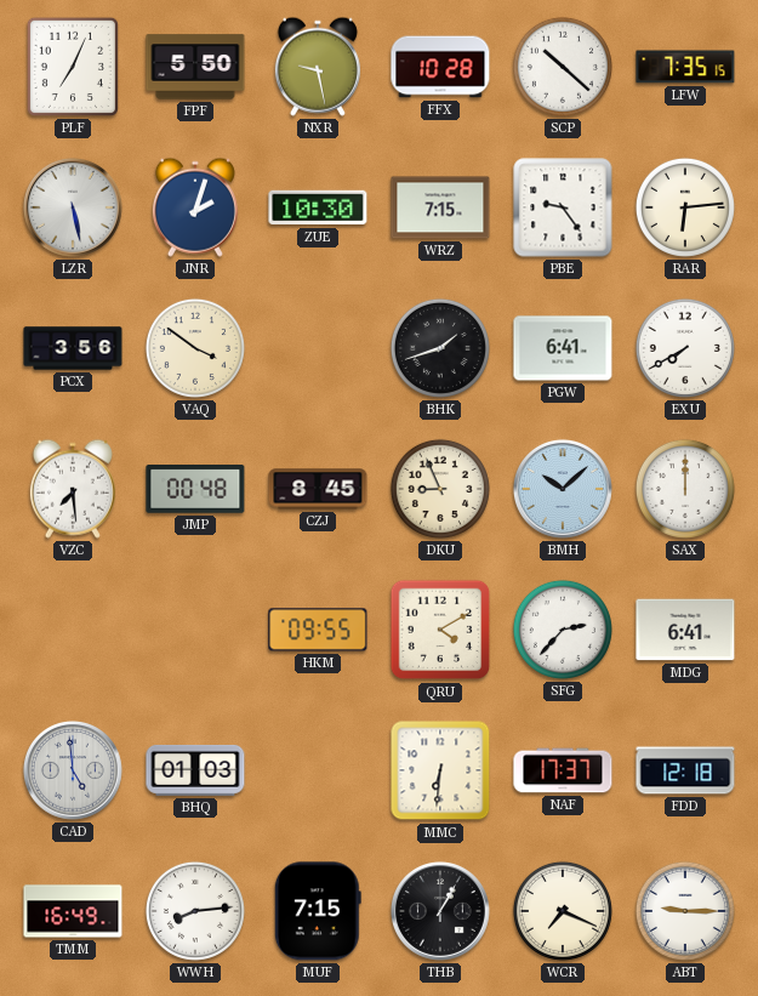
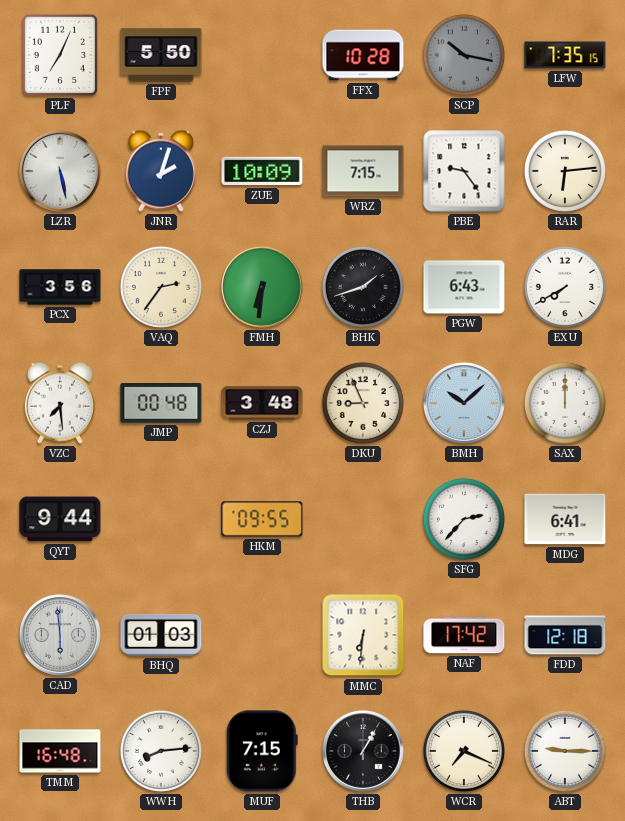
NXR: 9:28 -> none (318, 67)
SCP: 10:22 -> 10:17 (464, 55)
SCP dial: white -> grey (464, 55)
ZUE: 10:30 -> 10:09 (262, 171)
VAQ: 3:51 -> 2:36 (161, 287)
FMH: none -> 6:31 (262, 287)
PGW: 6:41 -> 6:43 (464, 287)
CZJ: 8:45 -> 3:48 (262, 403)
QYT: none -> 9:44 (60, 519)
QRU: 4:10 -> none (440, 630)
CAD: 4:59 -> 5:59 (60, 635)
NAF: 17:37 -> 17:42 (464, 635)
TMM: 16:49 -> 16:48 (60, 751)
